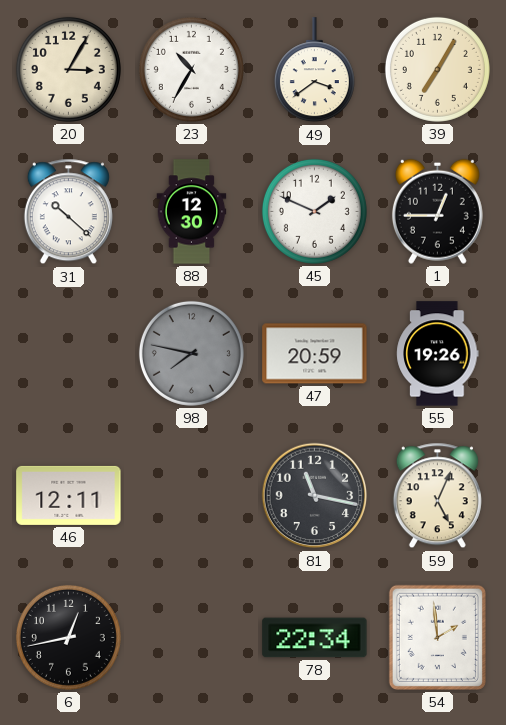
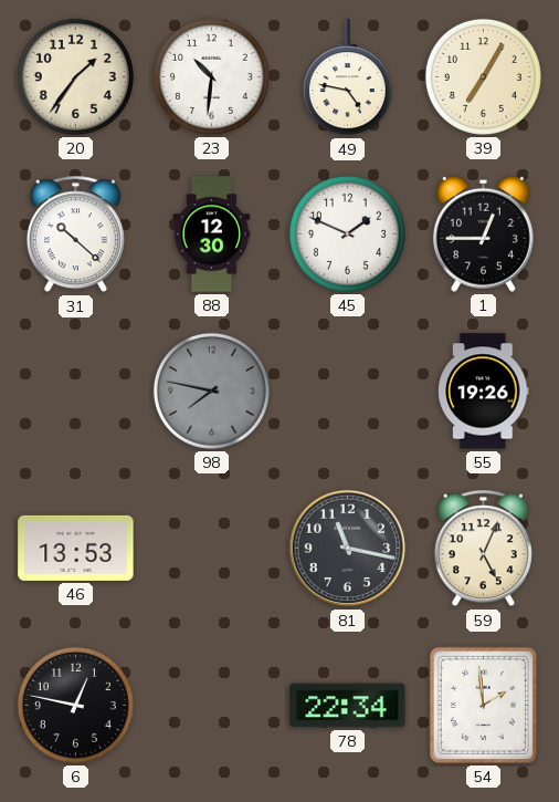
20: 3:05 -> 1:36 (75, 76)
23: 10:35 -> 10:31 (211, 76)
49: 3:39 -> 4:47 (347, 77)
47: 20:59 -> none (315, 354)
46: 12:11 -> 13:53 (76, 548)
6: 12:43 -> 12:47 (75, 705)
